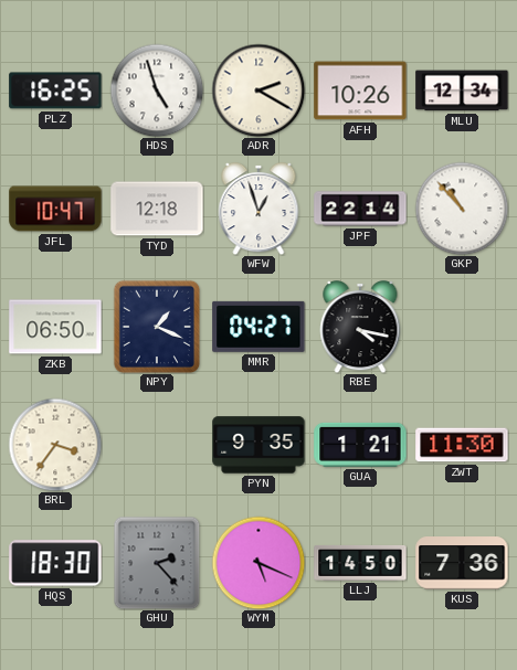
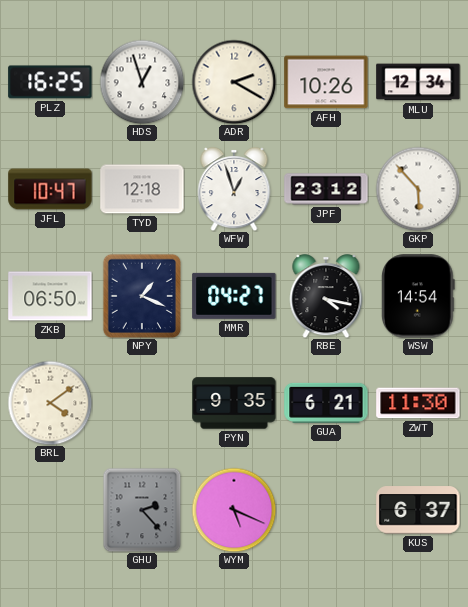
HDS: 4:57 -> 12:57 (142, 82)
JPF: 22:14 -> 23:12 (326, 189)
GKP: 10:53 -> 5:53 (418, 189)
WSW: none -> 14:54 (418, 296)
BRL: 3:36 -> 4:09 (50, 403)
GUA: 1:21 -> 6:21 (326, 403)
HQS: 18:30 -> none (55, 563)
LLJ: 14:50 -> none (360, 563)
KUS: 7:36 -> 6:37 (418, 510)
